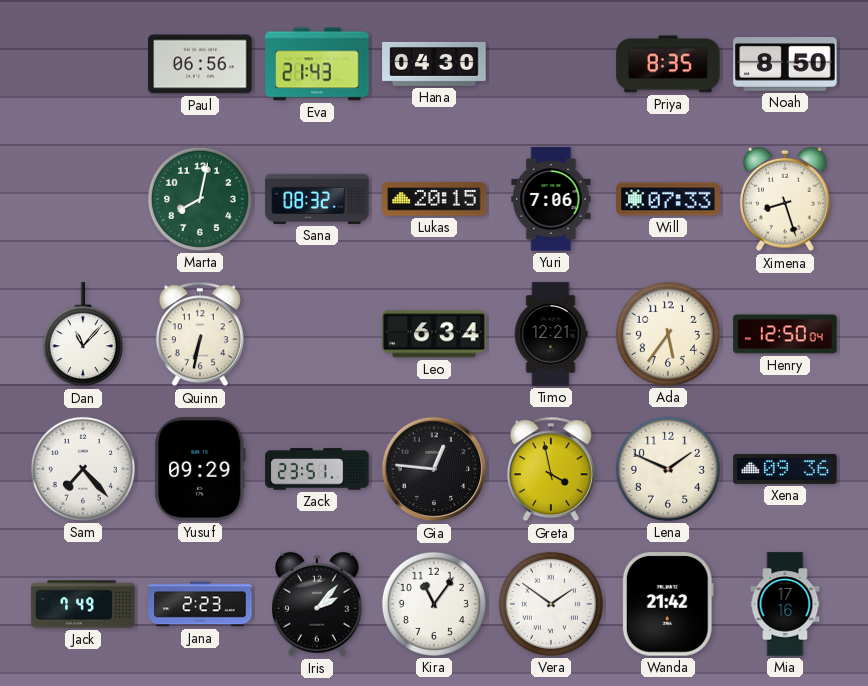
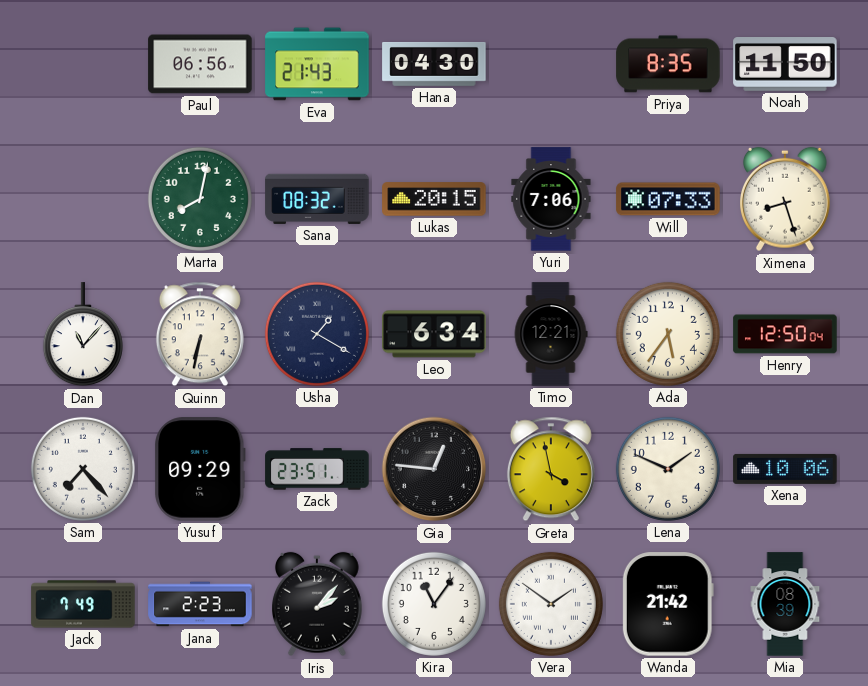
Noah: 8:50 -> 11:50 (785, 65)
Usha: none -> 1:20 (317, 334)
Xena: 09:36 -> 10:06 (785, 469)
Mia: 17:16 -> 08:39 (785, 604)
